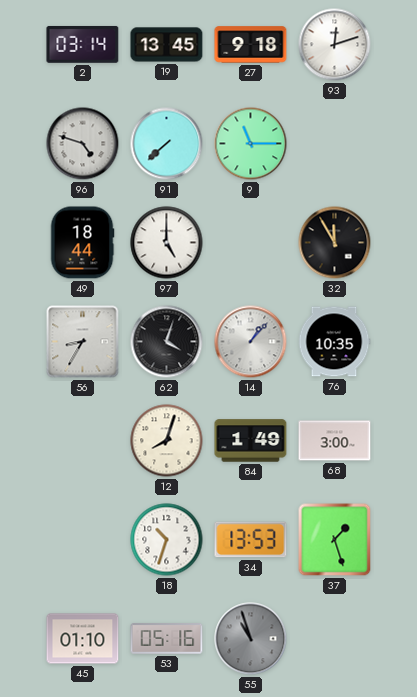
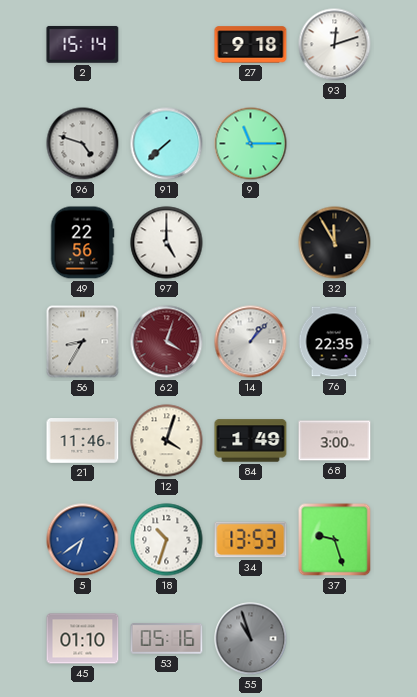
2: 03:14 -> 15:14 (83, 44)
19: 13:45 -> none (167, 45)
49: 18:44 -> 22:56 (82, 243)
62 dial: black -> burgundy (167, 342)
76: 10:35 -> 22:35 (334, 342)
21: none -> 11:46 (83, 441)
12: 8:03 -> 4:03 (167, 441)
5: none -> 6:39 (83, 540)
37: 1:27 -> 9:27 (335, 540)
